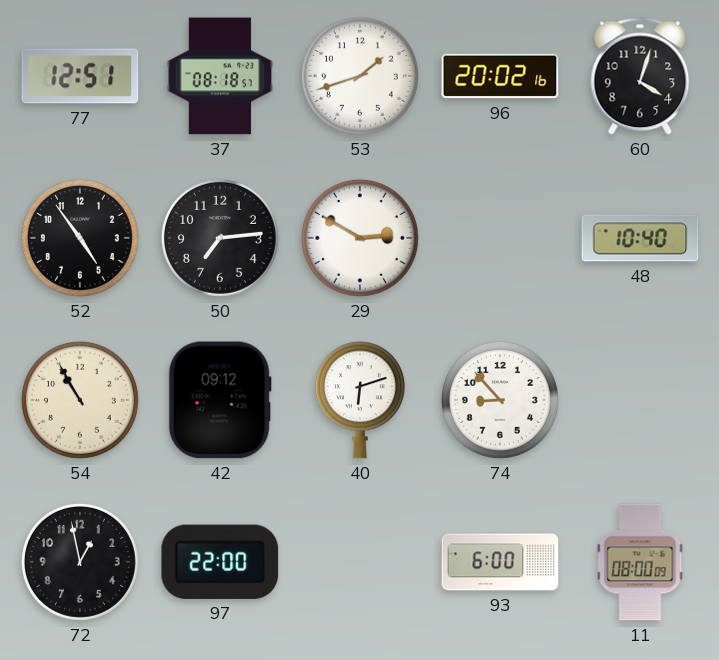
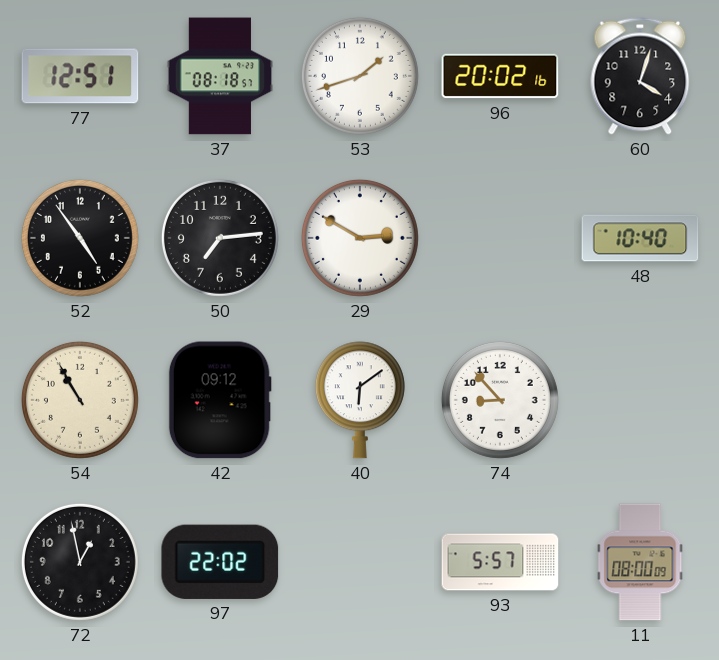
40: 6:12 -> 6:09 (360, 400)
97: 22:00 -> 22:02 (220, 562)
93: 6:00 -> 5:57 (500, 562)
